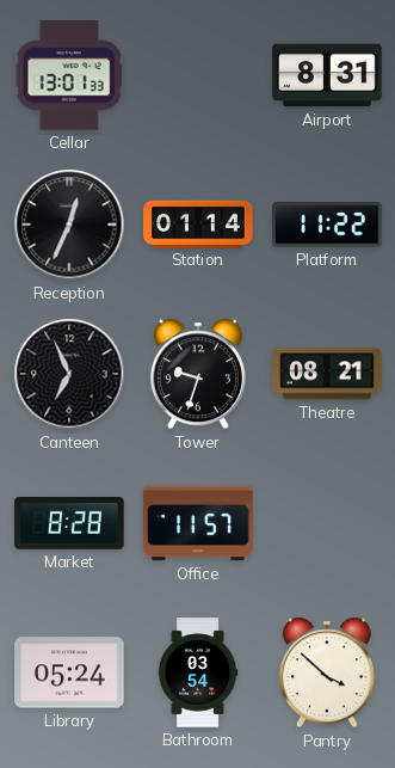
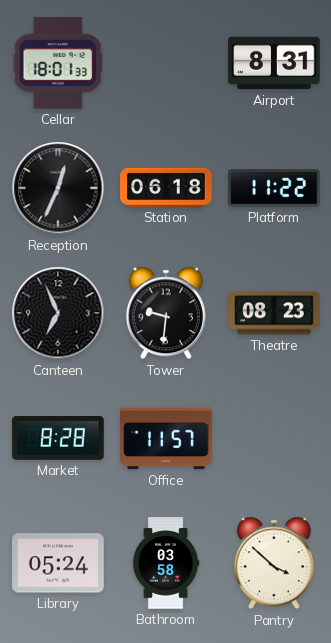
Cellar: 13:01 -> 18:01 (58, 63)
Station: 01:14 -> 06:18 (166, 187)
Tower: 9:33 -> 9:31 (166, 313)
Theatre: 08:21 -> 08:23 (274, 313)
Bathroom: 03:54 -> 03:58 (166, 563)
